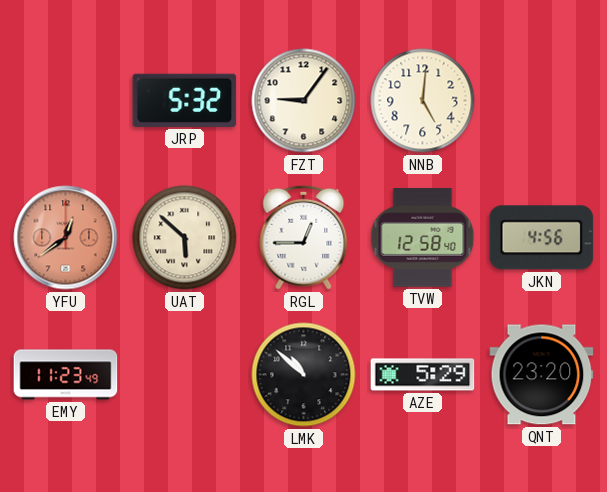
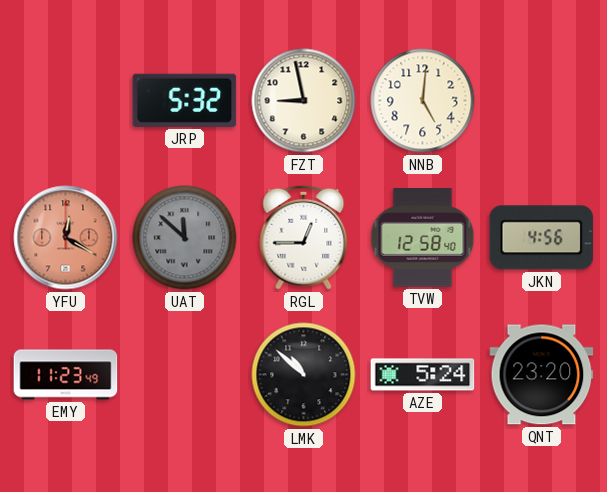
FZT: 9:06 -> 8:58 (304, 101)
YFU: 12:39 -> 12:20 (66, 238)
UAT: 5:52 -> 11:52 (185, 238)
UAT dial: cream -> grey (185, 238)
AZE: 5:29 -> 5:24 (423, 375)
